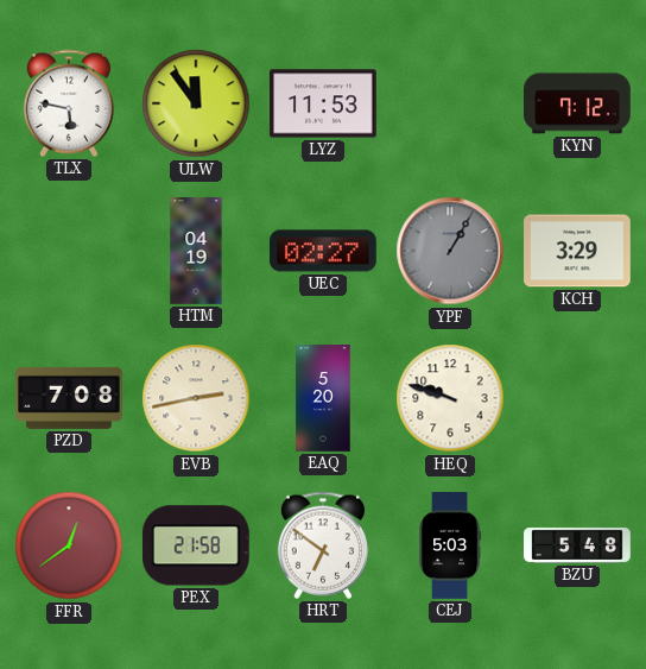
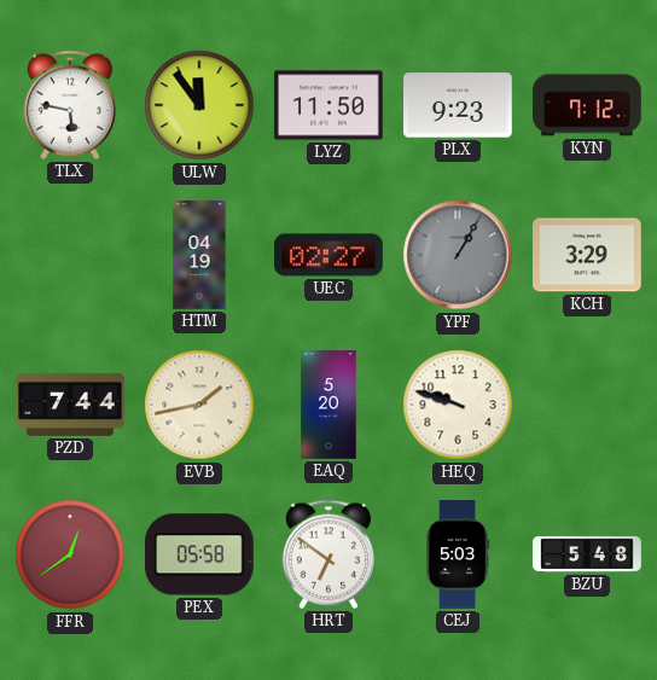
LYZ: 11:53 -> 11:50 (328, 105)
PLX: none -> 9:23 (459, 105)
PZD: 7:08 -> 7:44 (70, 405)
EVB: 2:43 -> 1:43 (199, 405)
PEX: 21:58 -> 05:58 (199, 554)
